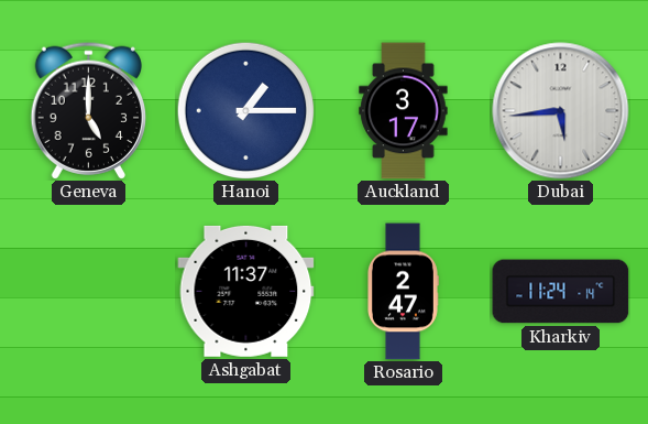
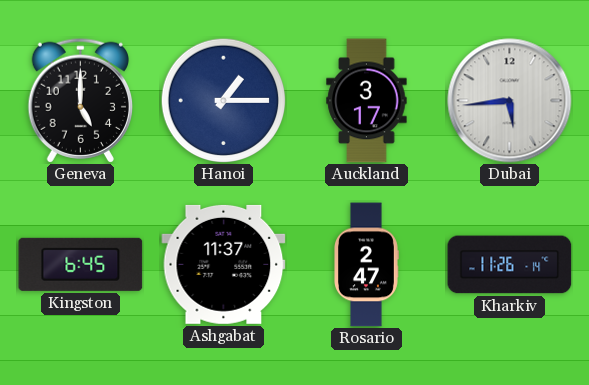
Kingston: none -> 6:45 (81, 264)
Kharkiv: 11:24 -> 11:26 (510, 265)
